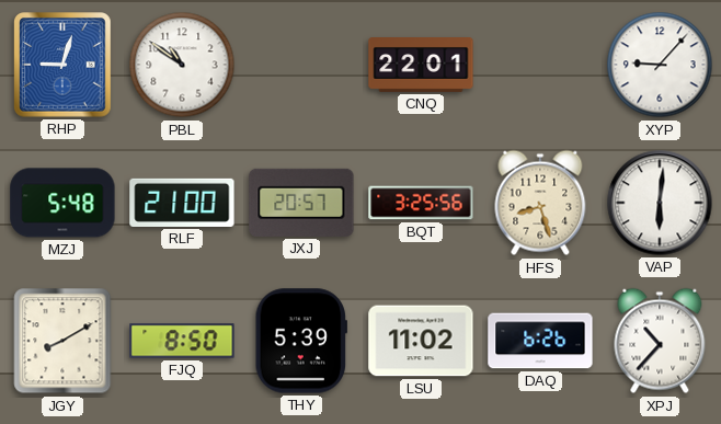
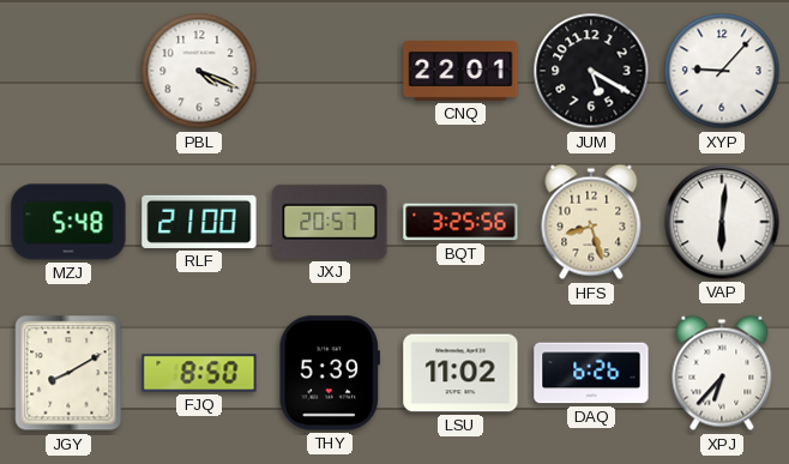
RHP: 9:03 -> none (64, 65)
PBL: 10:51 -> 4:19 (199, 71)
JUM: none -> 5:20 (591, 71)
XPJ: 10:37 -> 6:37 (722, 373)
